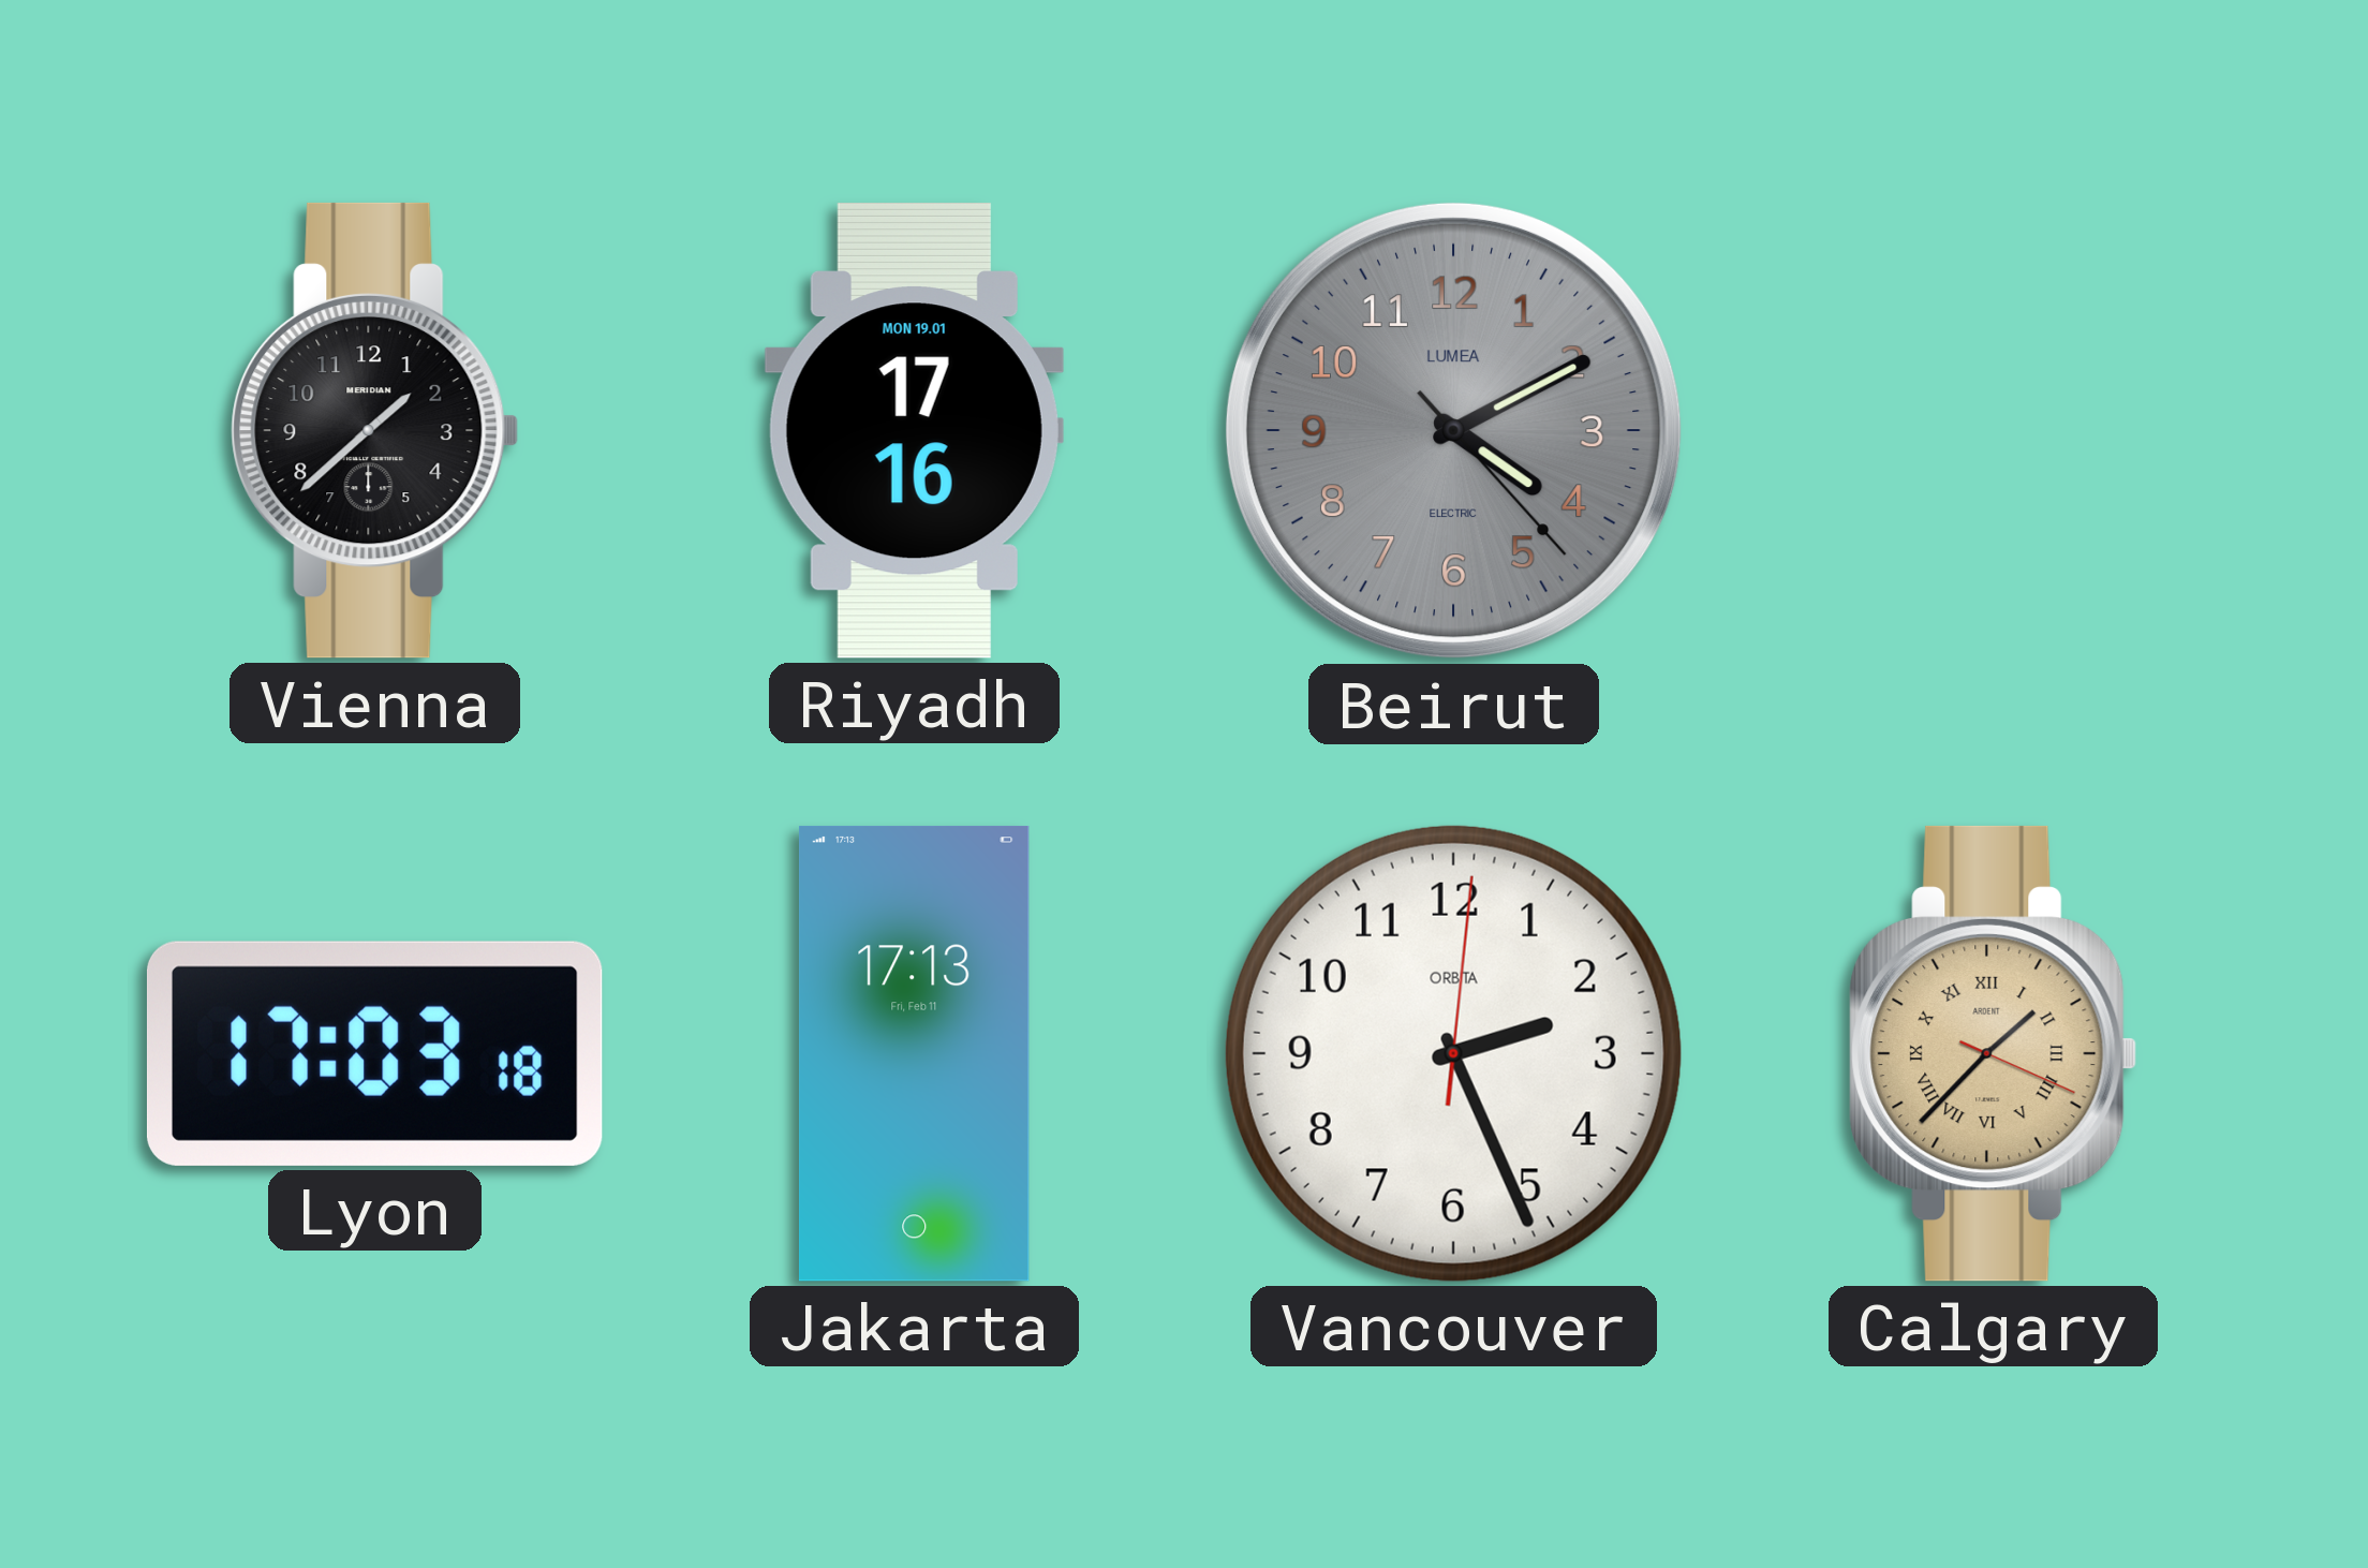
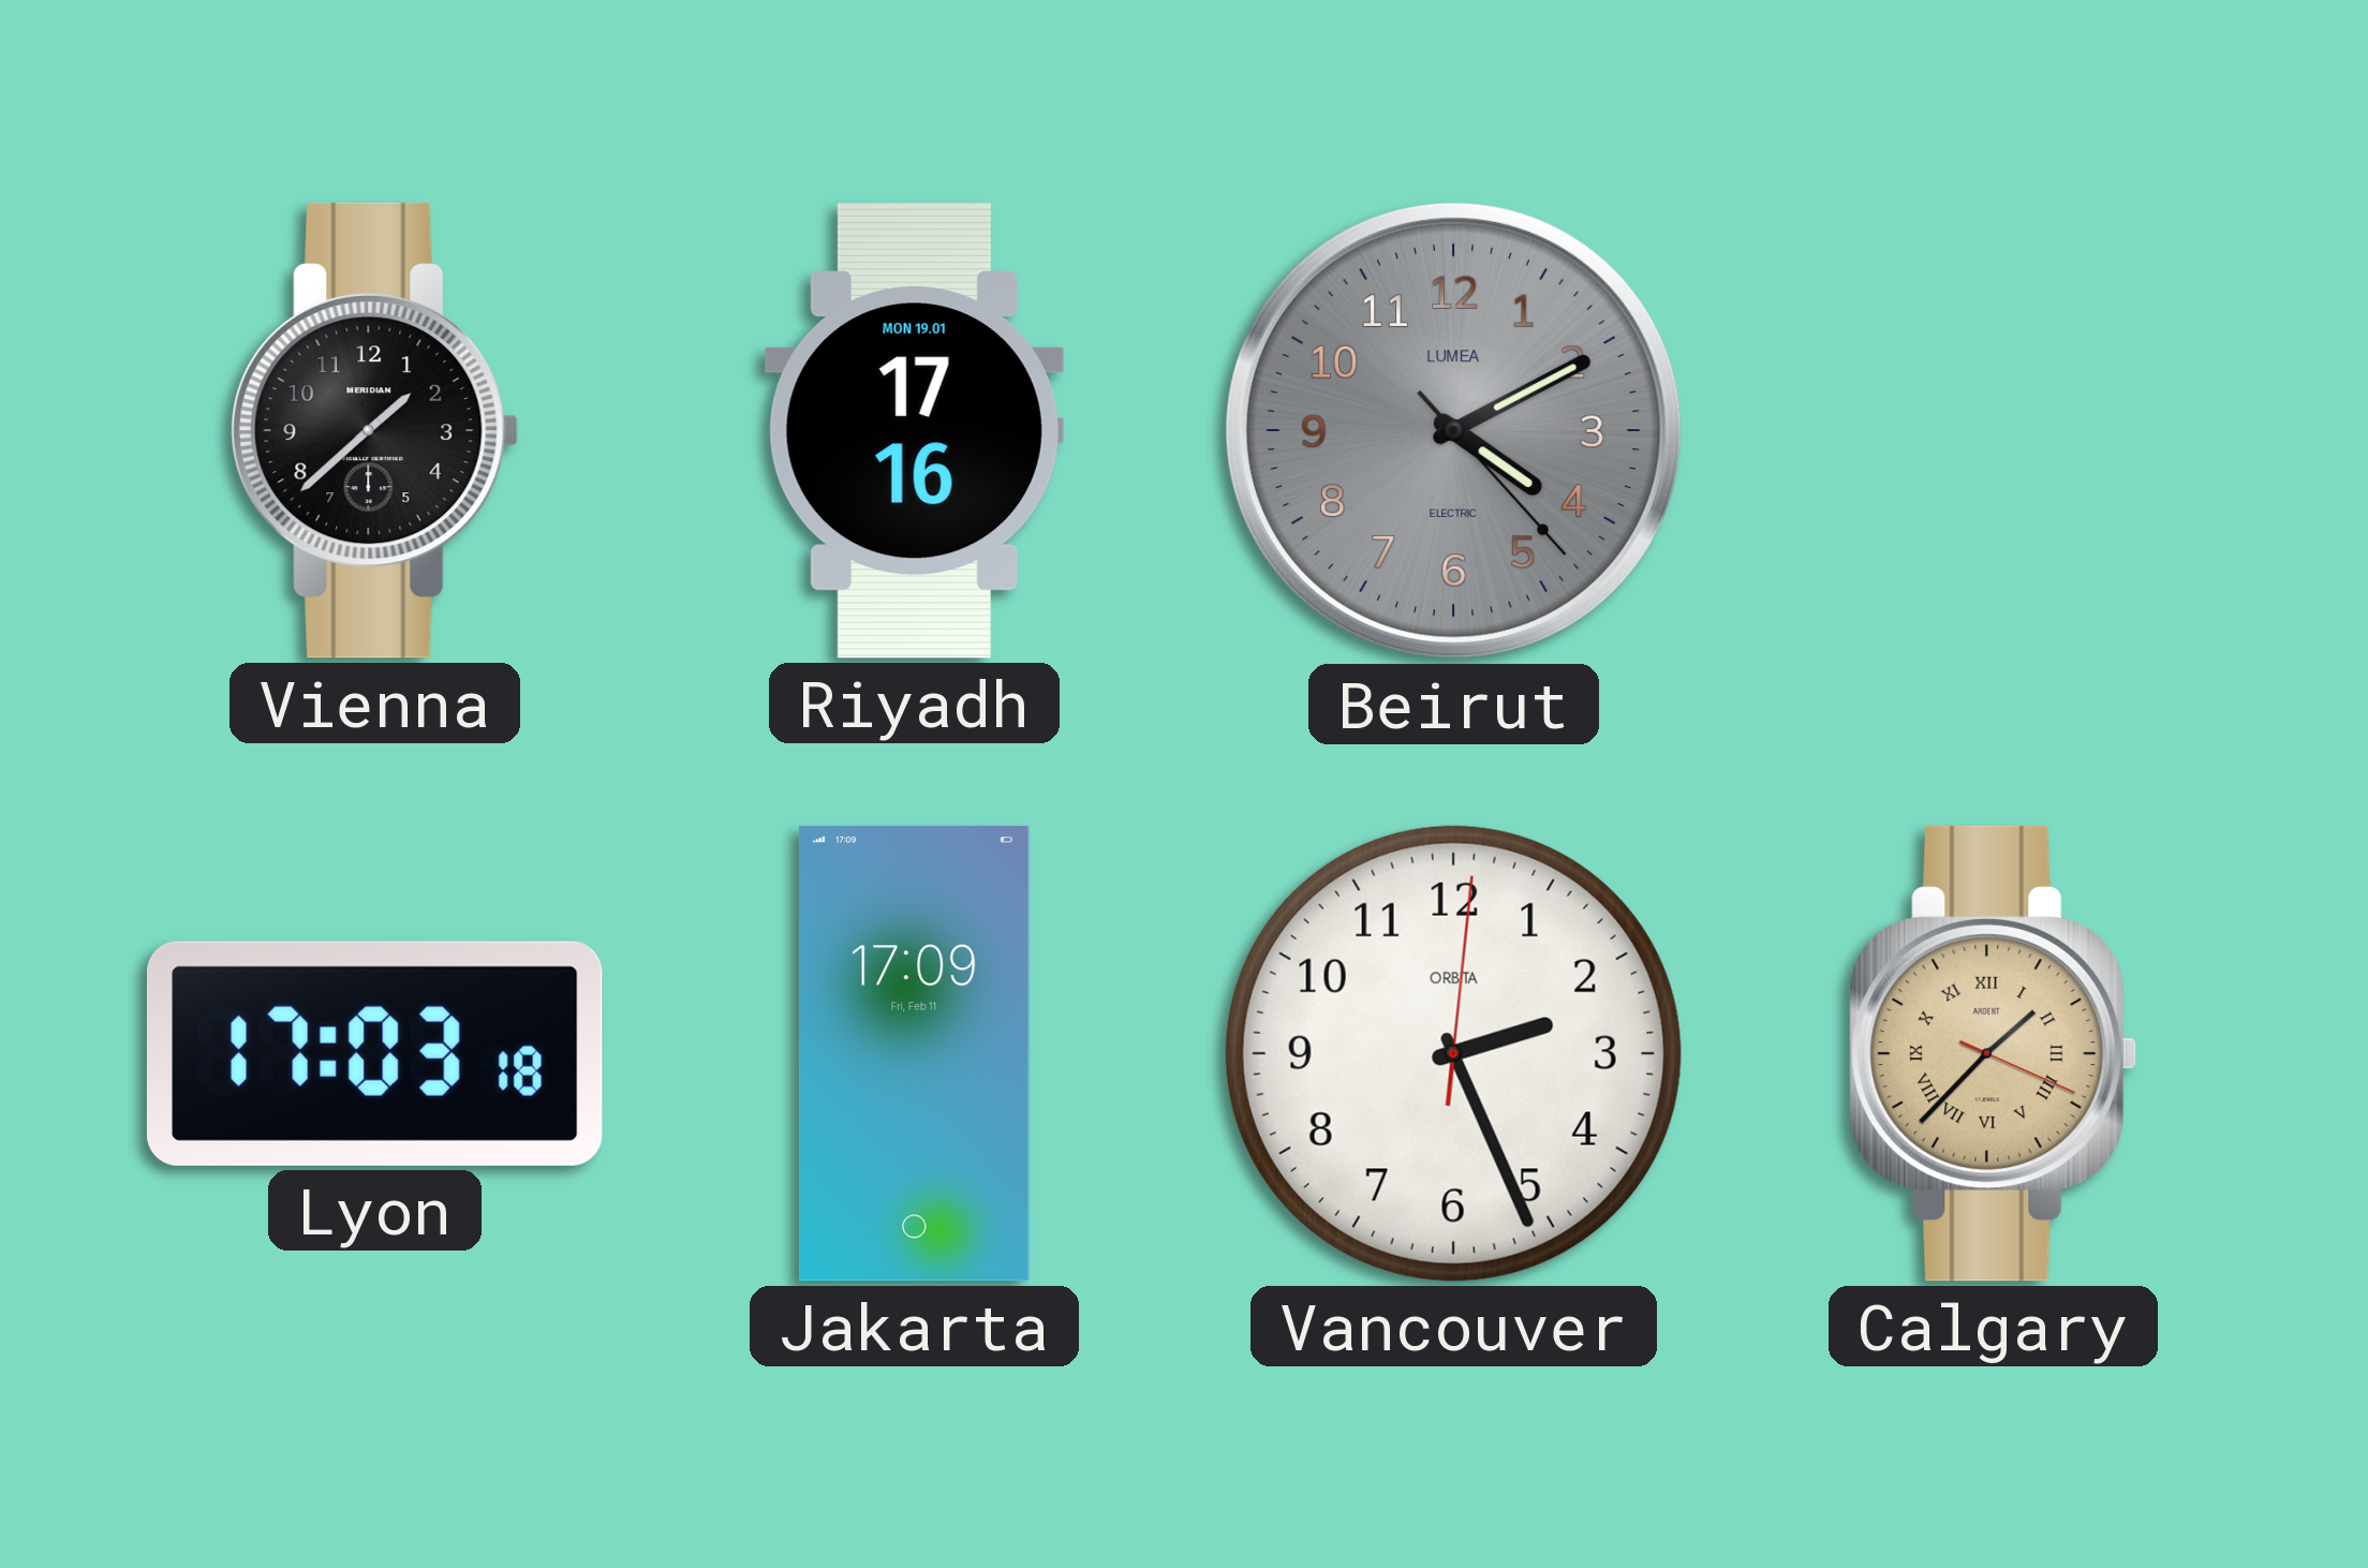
Jakarta: 17:13 -> 17:09 (914, 1053)
